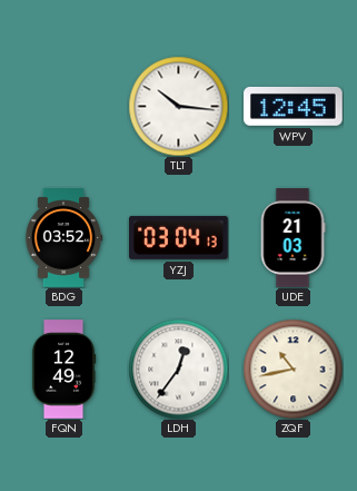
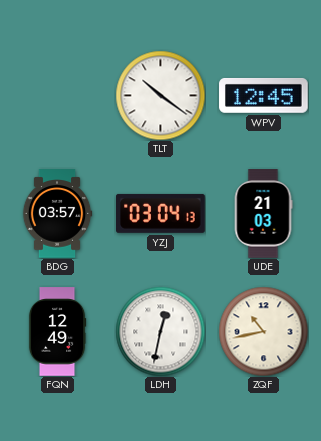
TLT: 10:16 -> 10:21 (160, 95)
BDG: 03:52 -> 03:57 (57, 214)
LDH: 12:36 -> 12:32 (160, 331)
